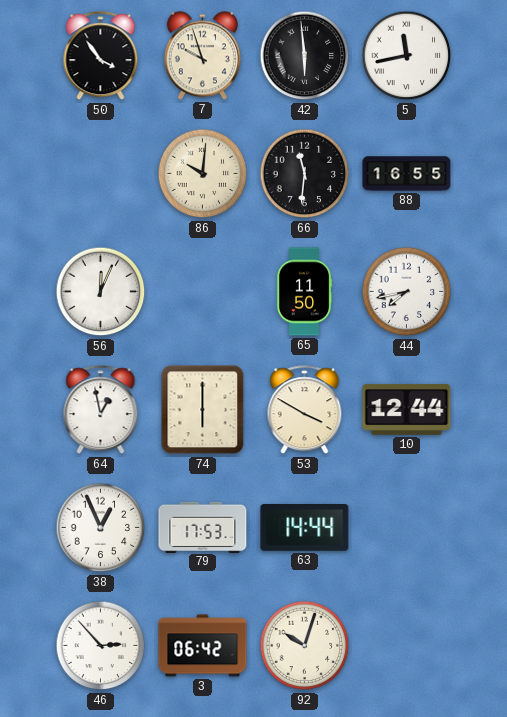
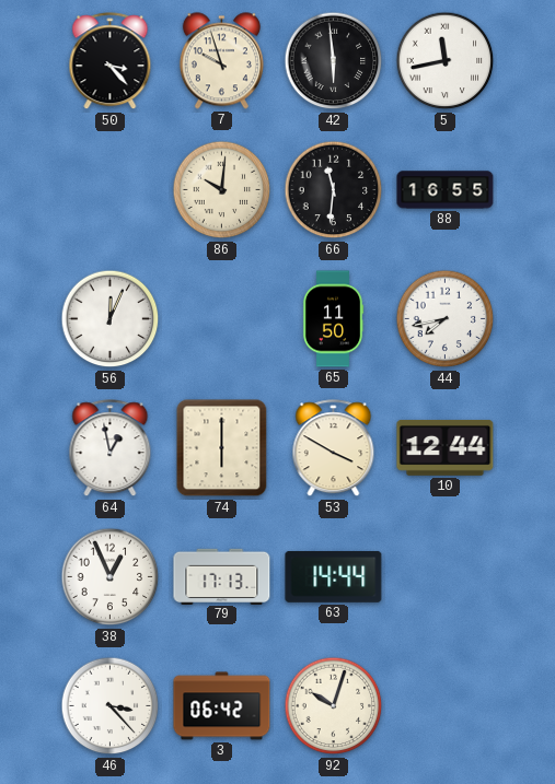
50: 3:54 -> 3:23 (111, 61)
79: 17:53 -> 17:13 (222, 576)
46: 2:53 -> 3:23 (111, 706)
